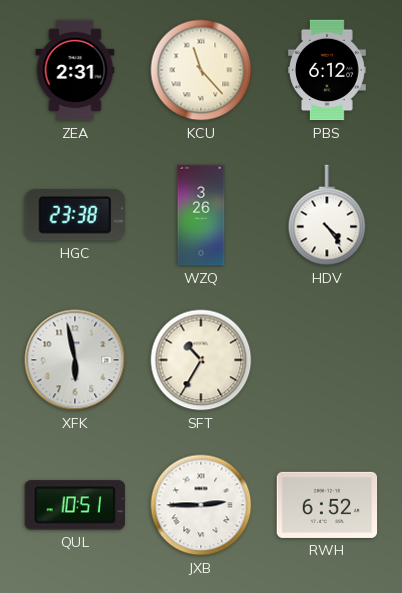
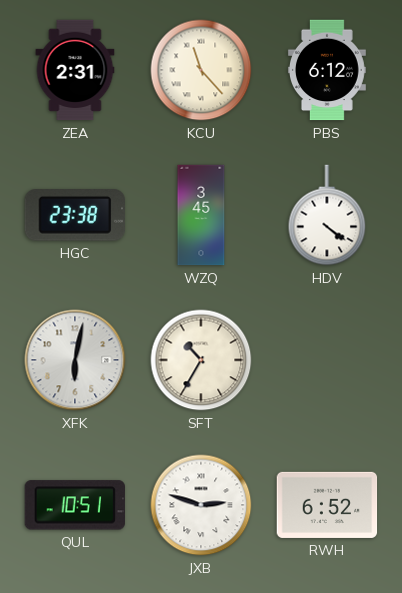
WZQ: 3:26 -> 3:45 (201, 215)
HDV: 4:24 -> 4:21 (327, 215)
XFK: 5:58 -> 6:02 (75, 360)
JXB: 2:45 -> 2:48 (201, 505)
